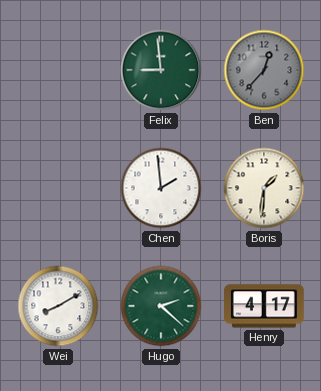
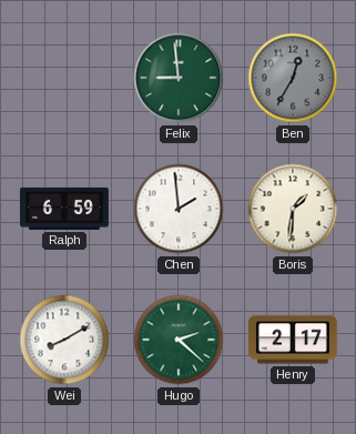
Ben: 12:37 -> 12:35 (293, 78)
Ralph: none -> 6:59 (65, 209)
Henry: 4:17 -> 2:17 (294, 340)
